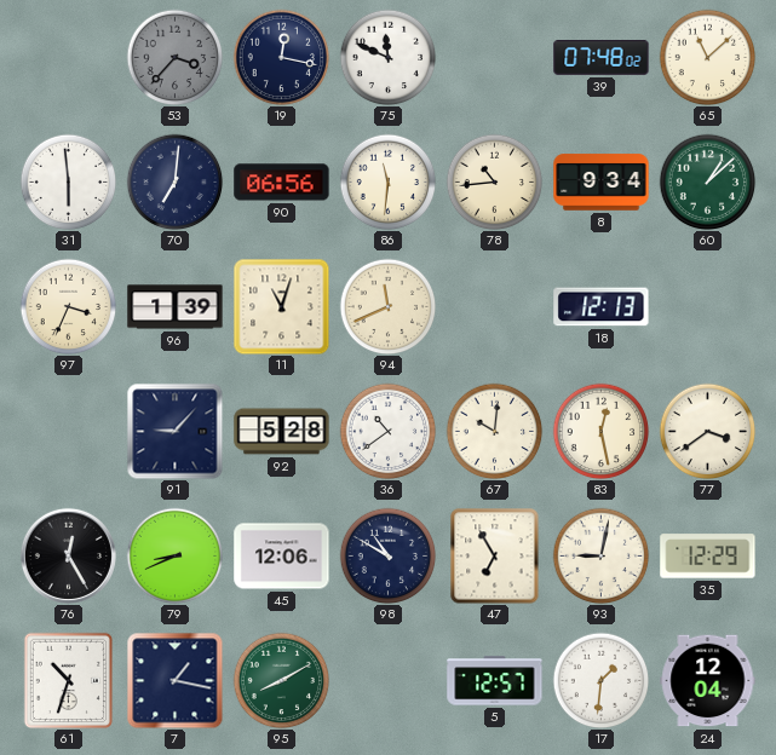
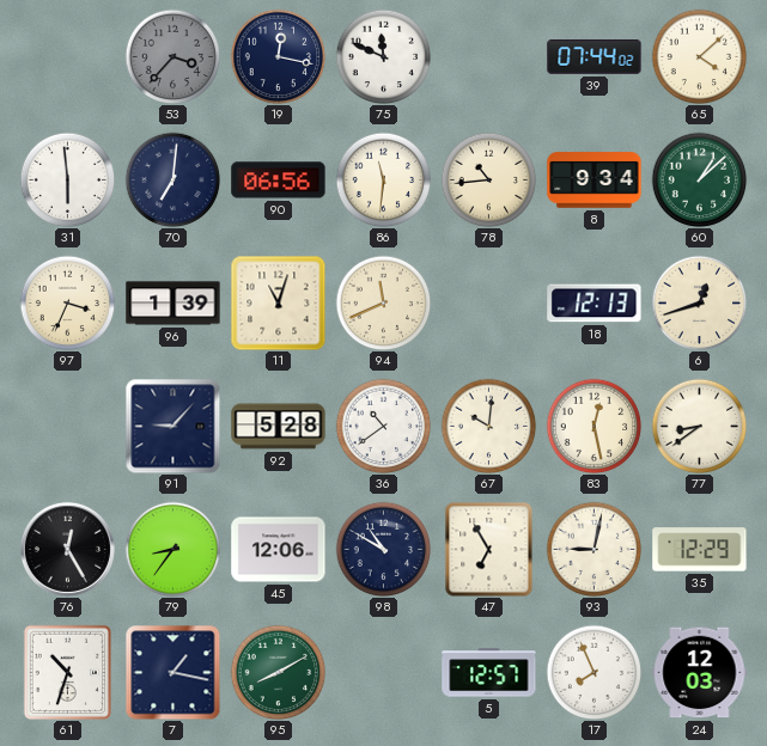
39: 07:48 -> 07:44 (595, 57)
65: 11:08 -> 4:08 (699, 56)
6: none -> 12:42 (699, 302)
77: 3:39 -> 8:39 (699, 426)
79: 8:41 -> 8:36 (172, 549)
17: 1:31 -> 7:56 (593, 672)
24: 12:04 -> 12:03 (700, 673)
